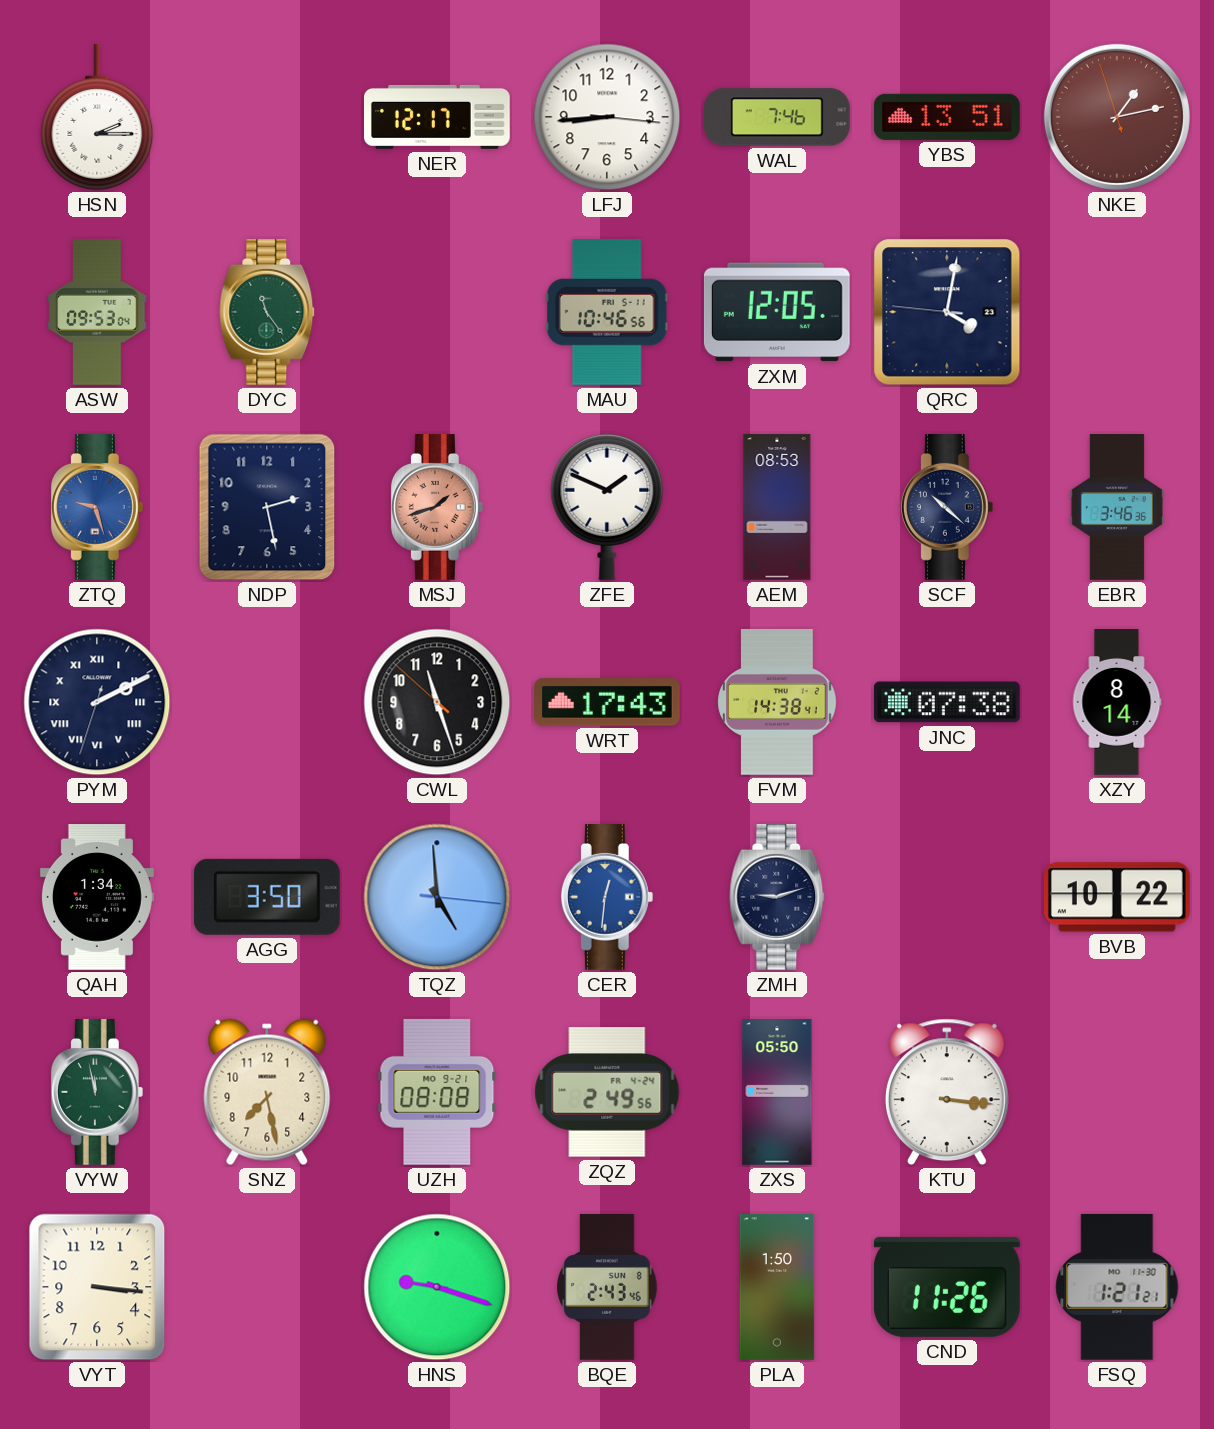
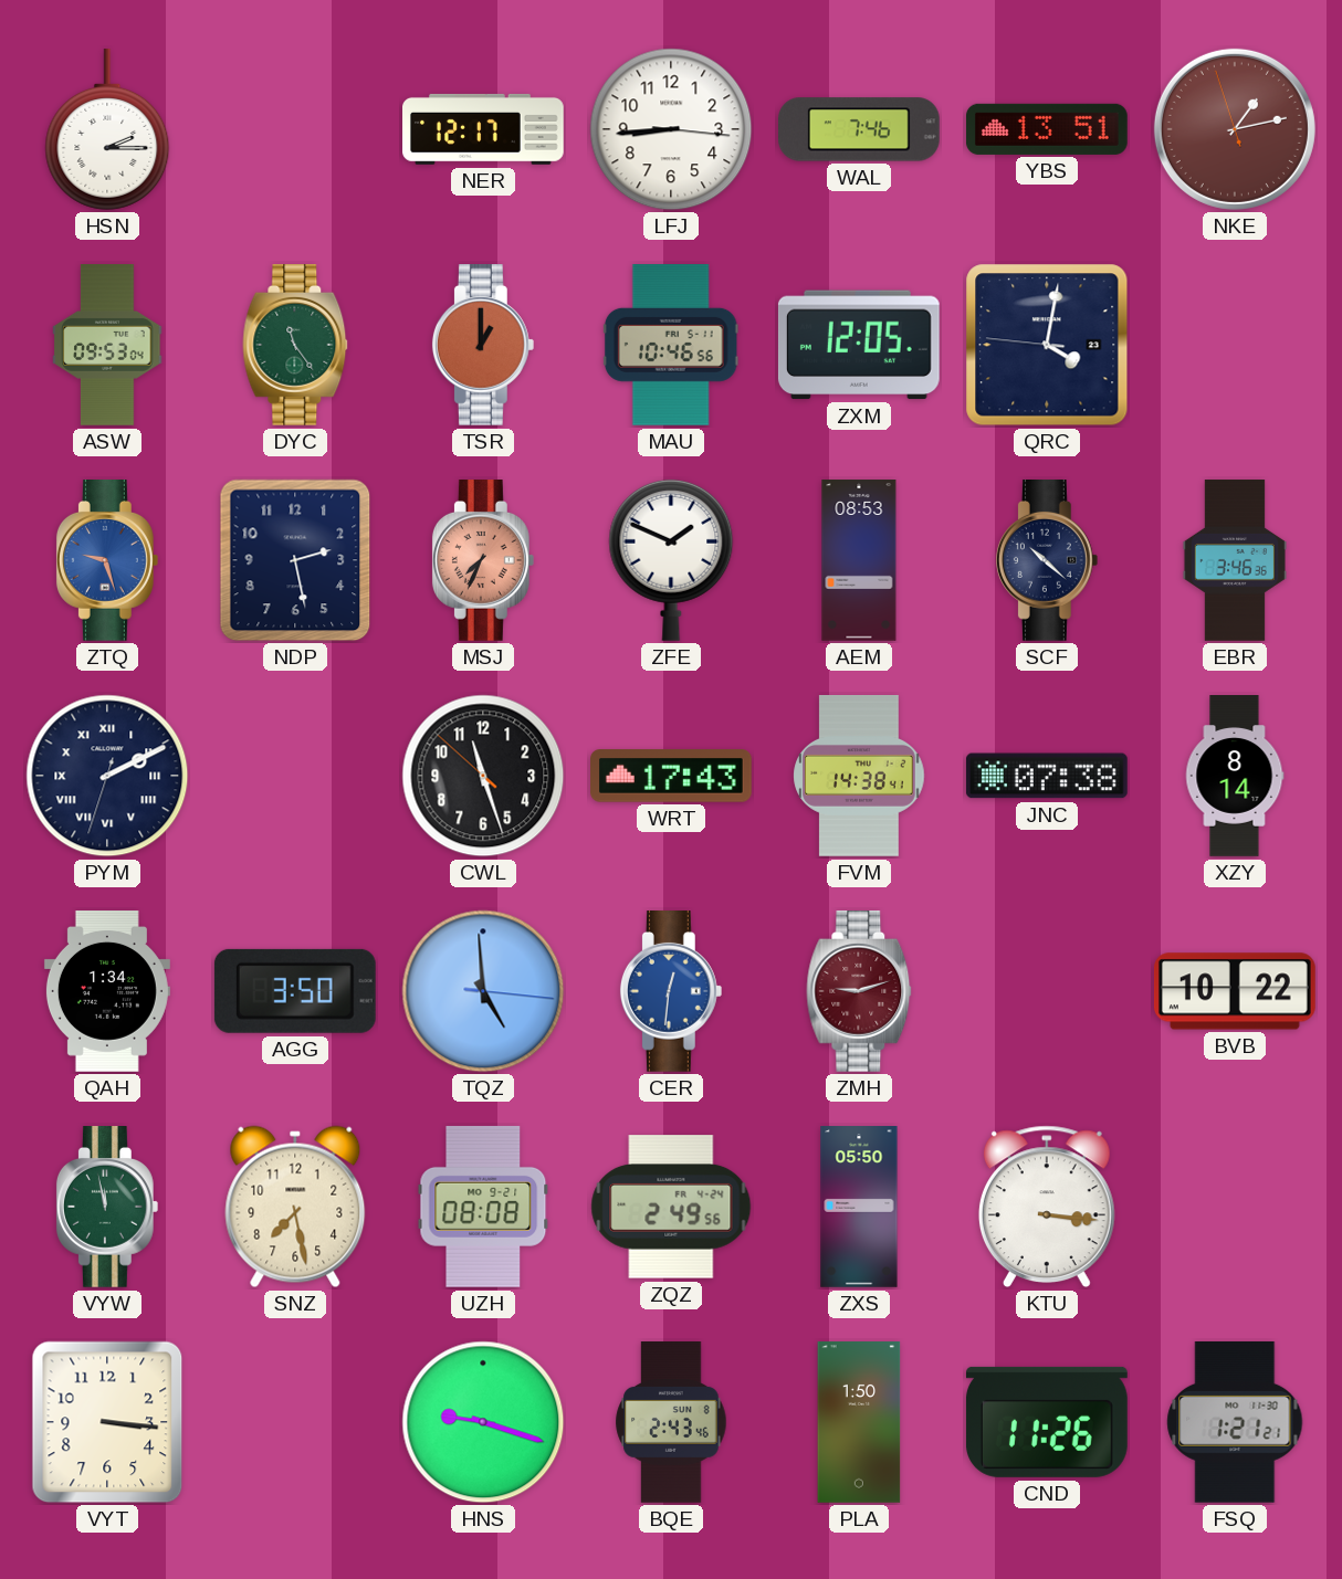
TSR: none -> 1:00 (483, 346)
MSJ: 1:42 -> 7:34 (483, 561)
ZMH dial: navy -> burgundy (859, 992)
